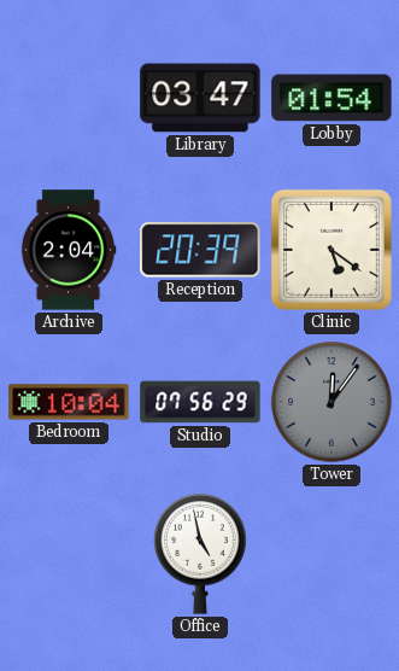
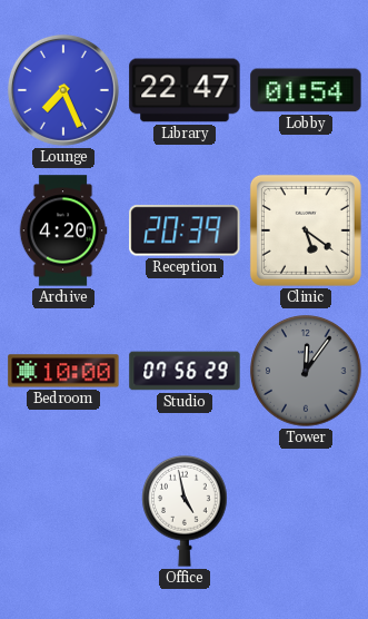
Lounge: none -> 7:26 (63, 90)
Library: 03:47 -> 22:47 (185, 90)
Archive: 2:04 -> 4:20 (63, 230)
Bedroom: 10:04 -> 10:00 (63, 371)
